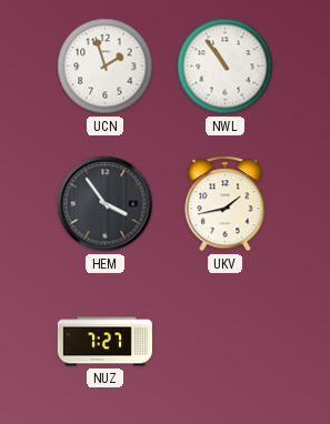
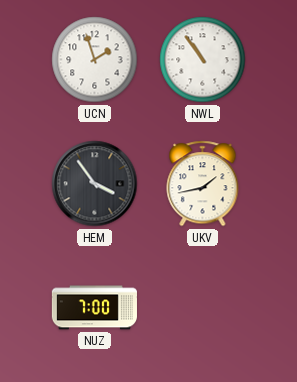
NUZ: 7:27 -> 7:00 (94, 308)
